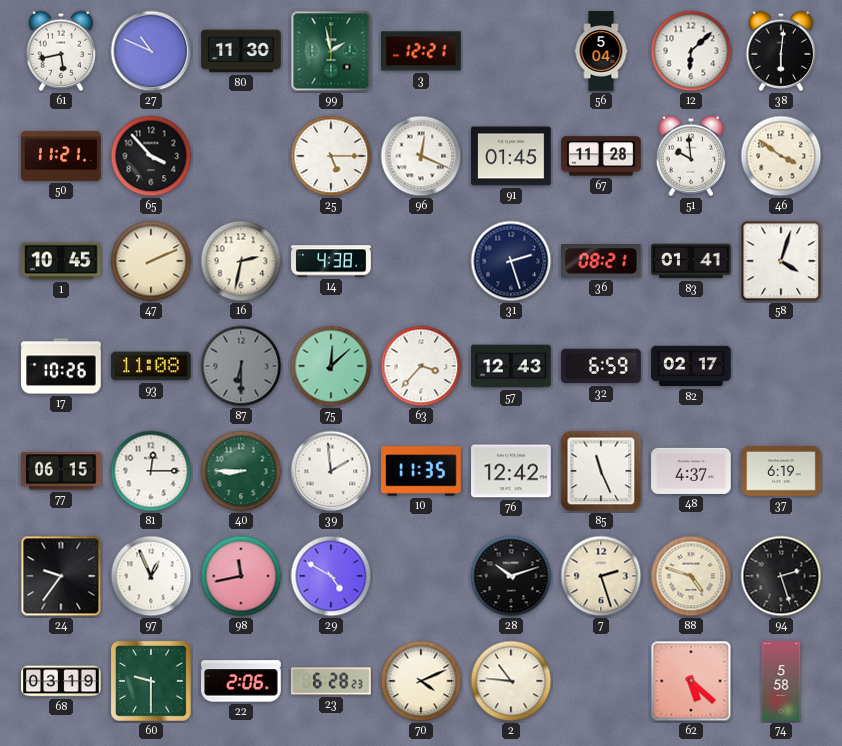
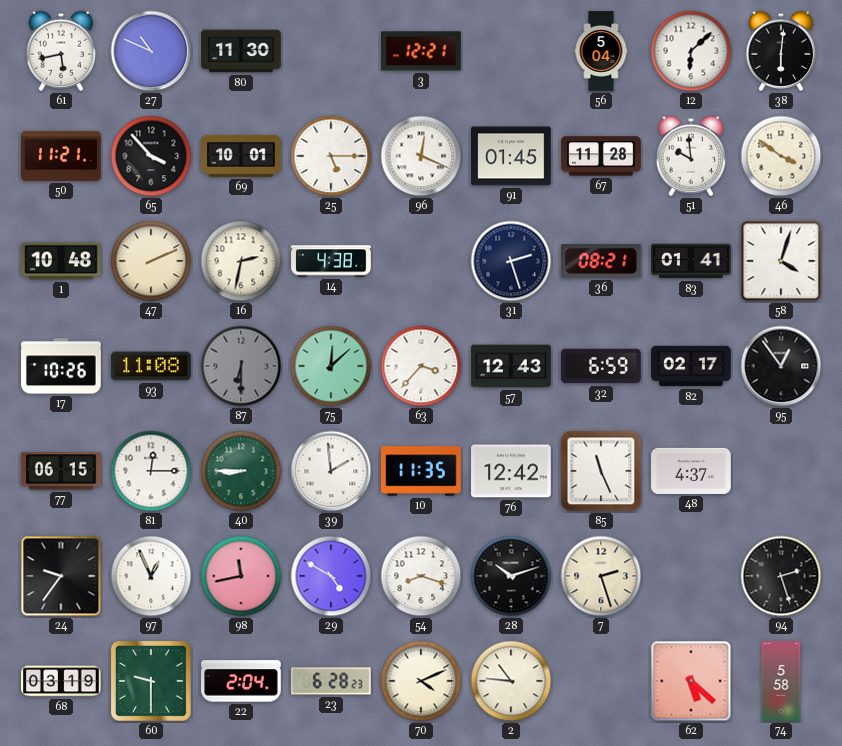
99: 1:58 -> none (331, 51)
69: none -> 10:01 (241, 156)
1: 10:45 -> 10:48 (61, 261)
95: none -> 12:54 (781, 366)
37: 6:19 -> none (781, 471)
54: none -> 8:18 (421, 576)
88: 4:48 -> none (691, 576)
22: 2:06 -> 2:04 (241, 681)
